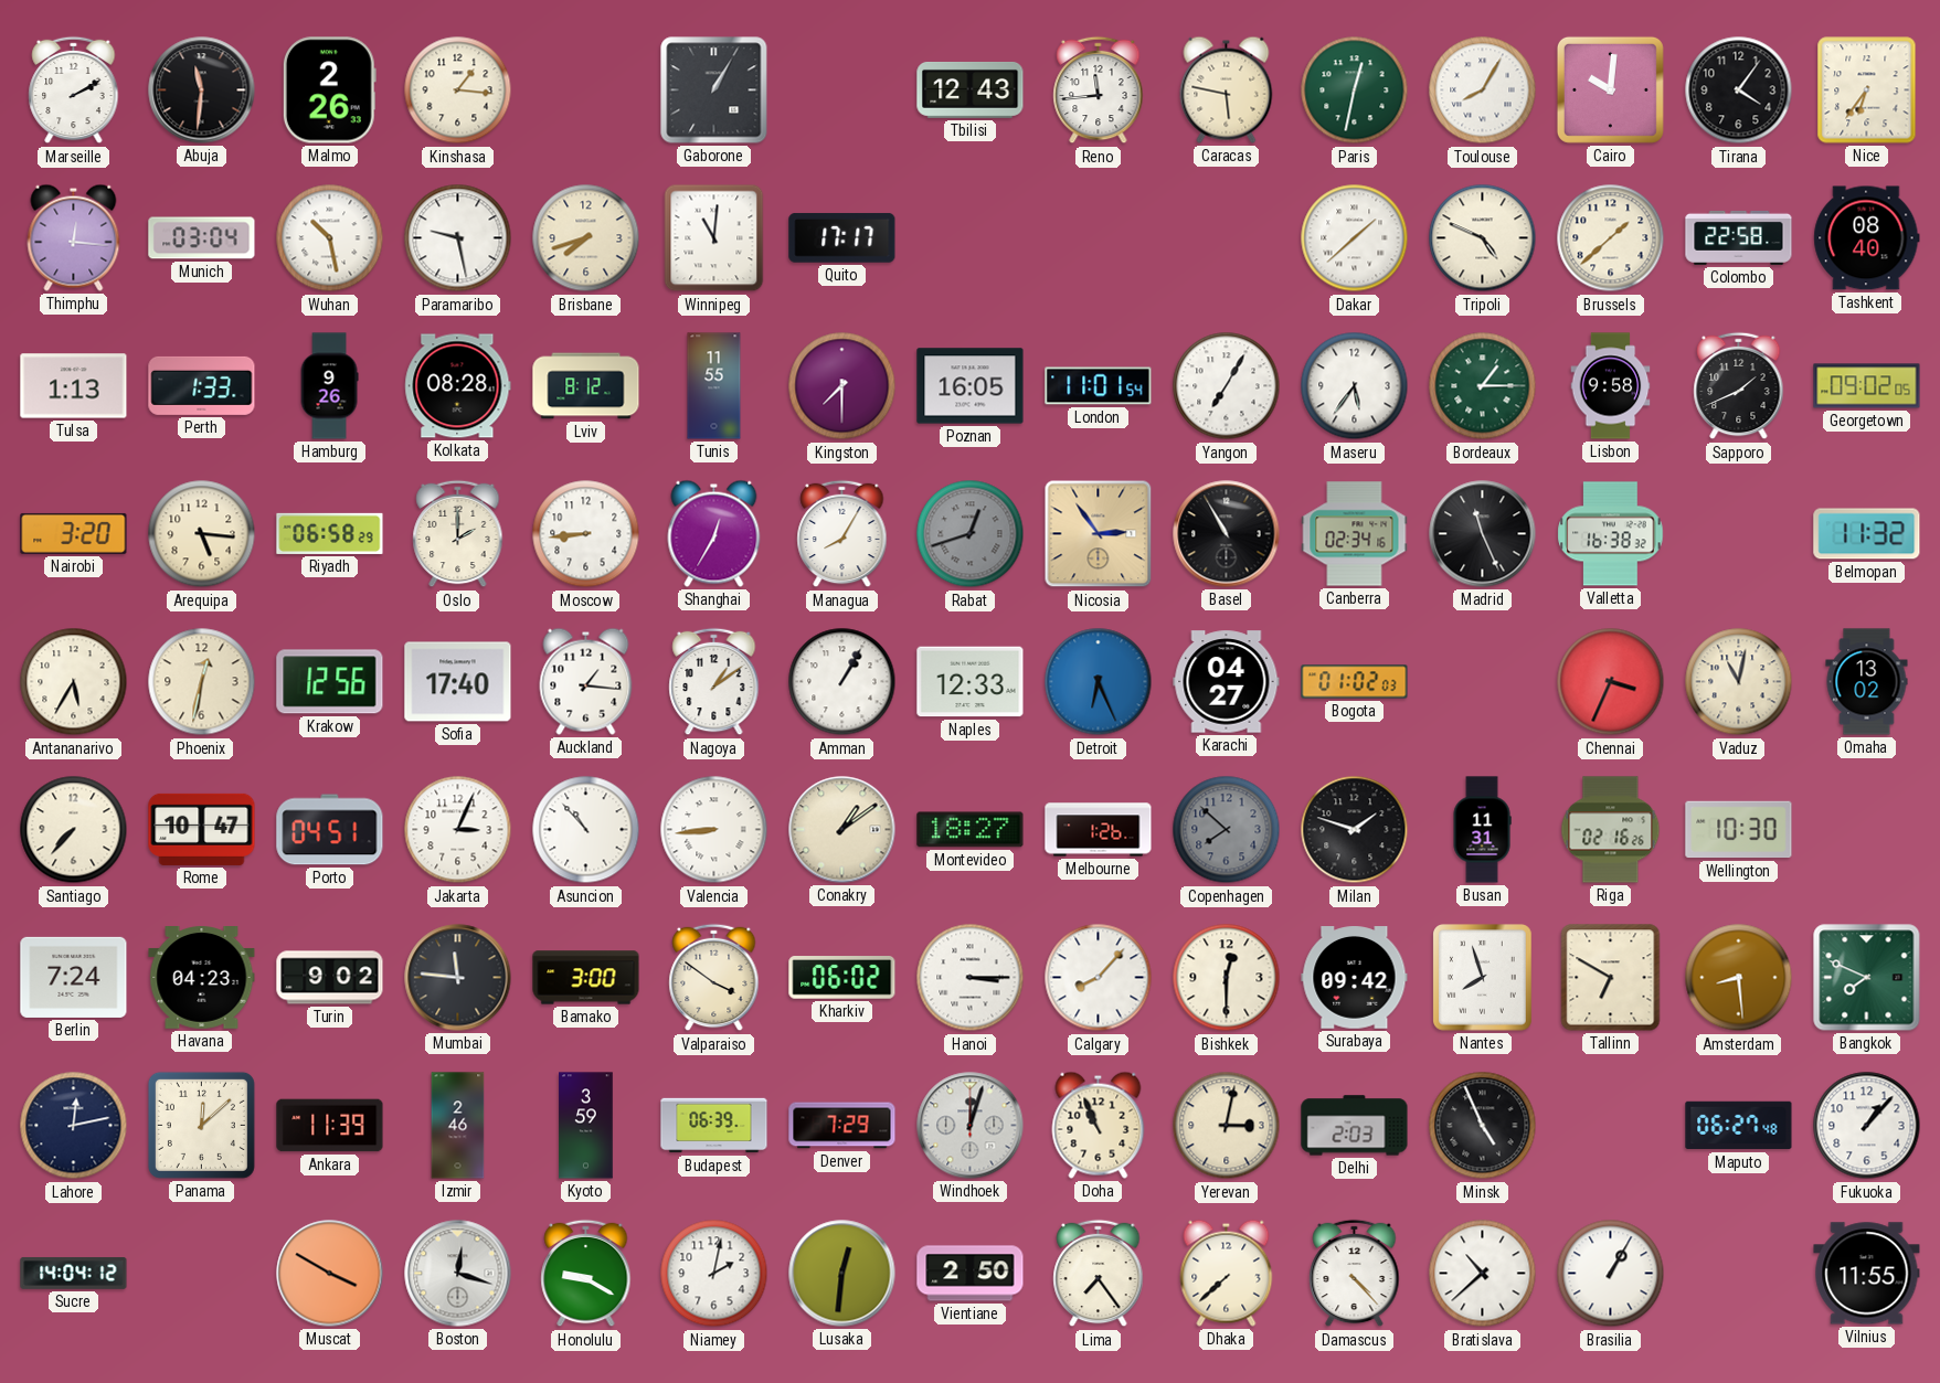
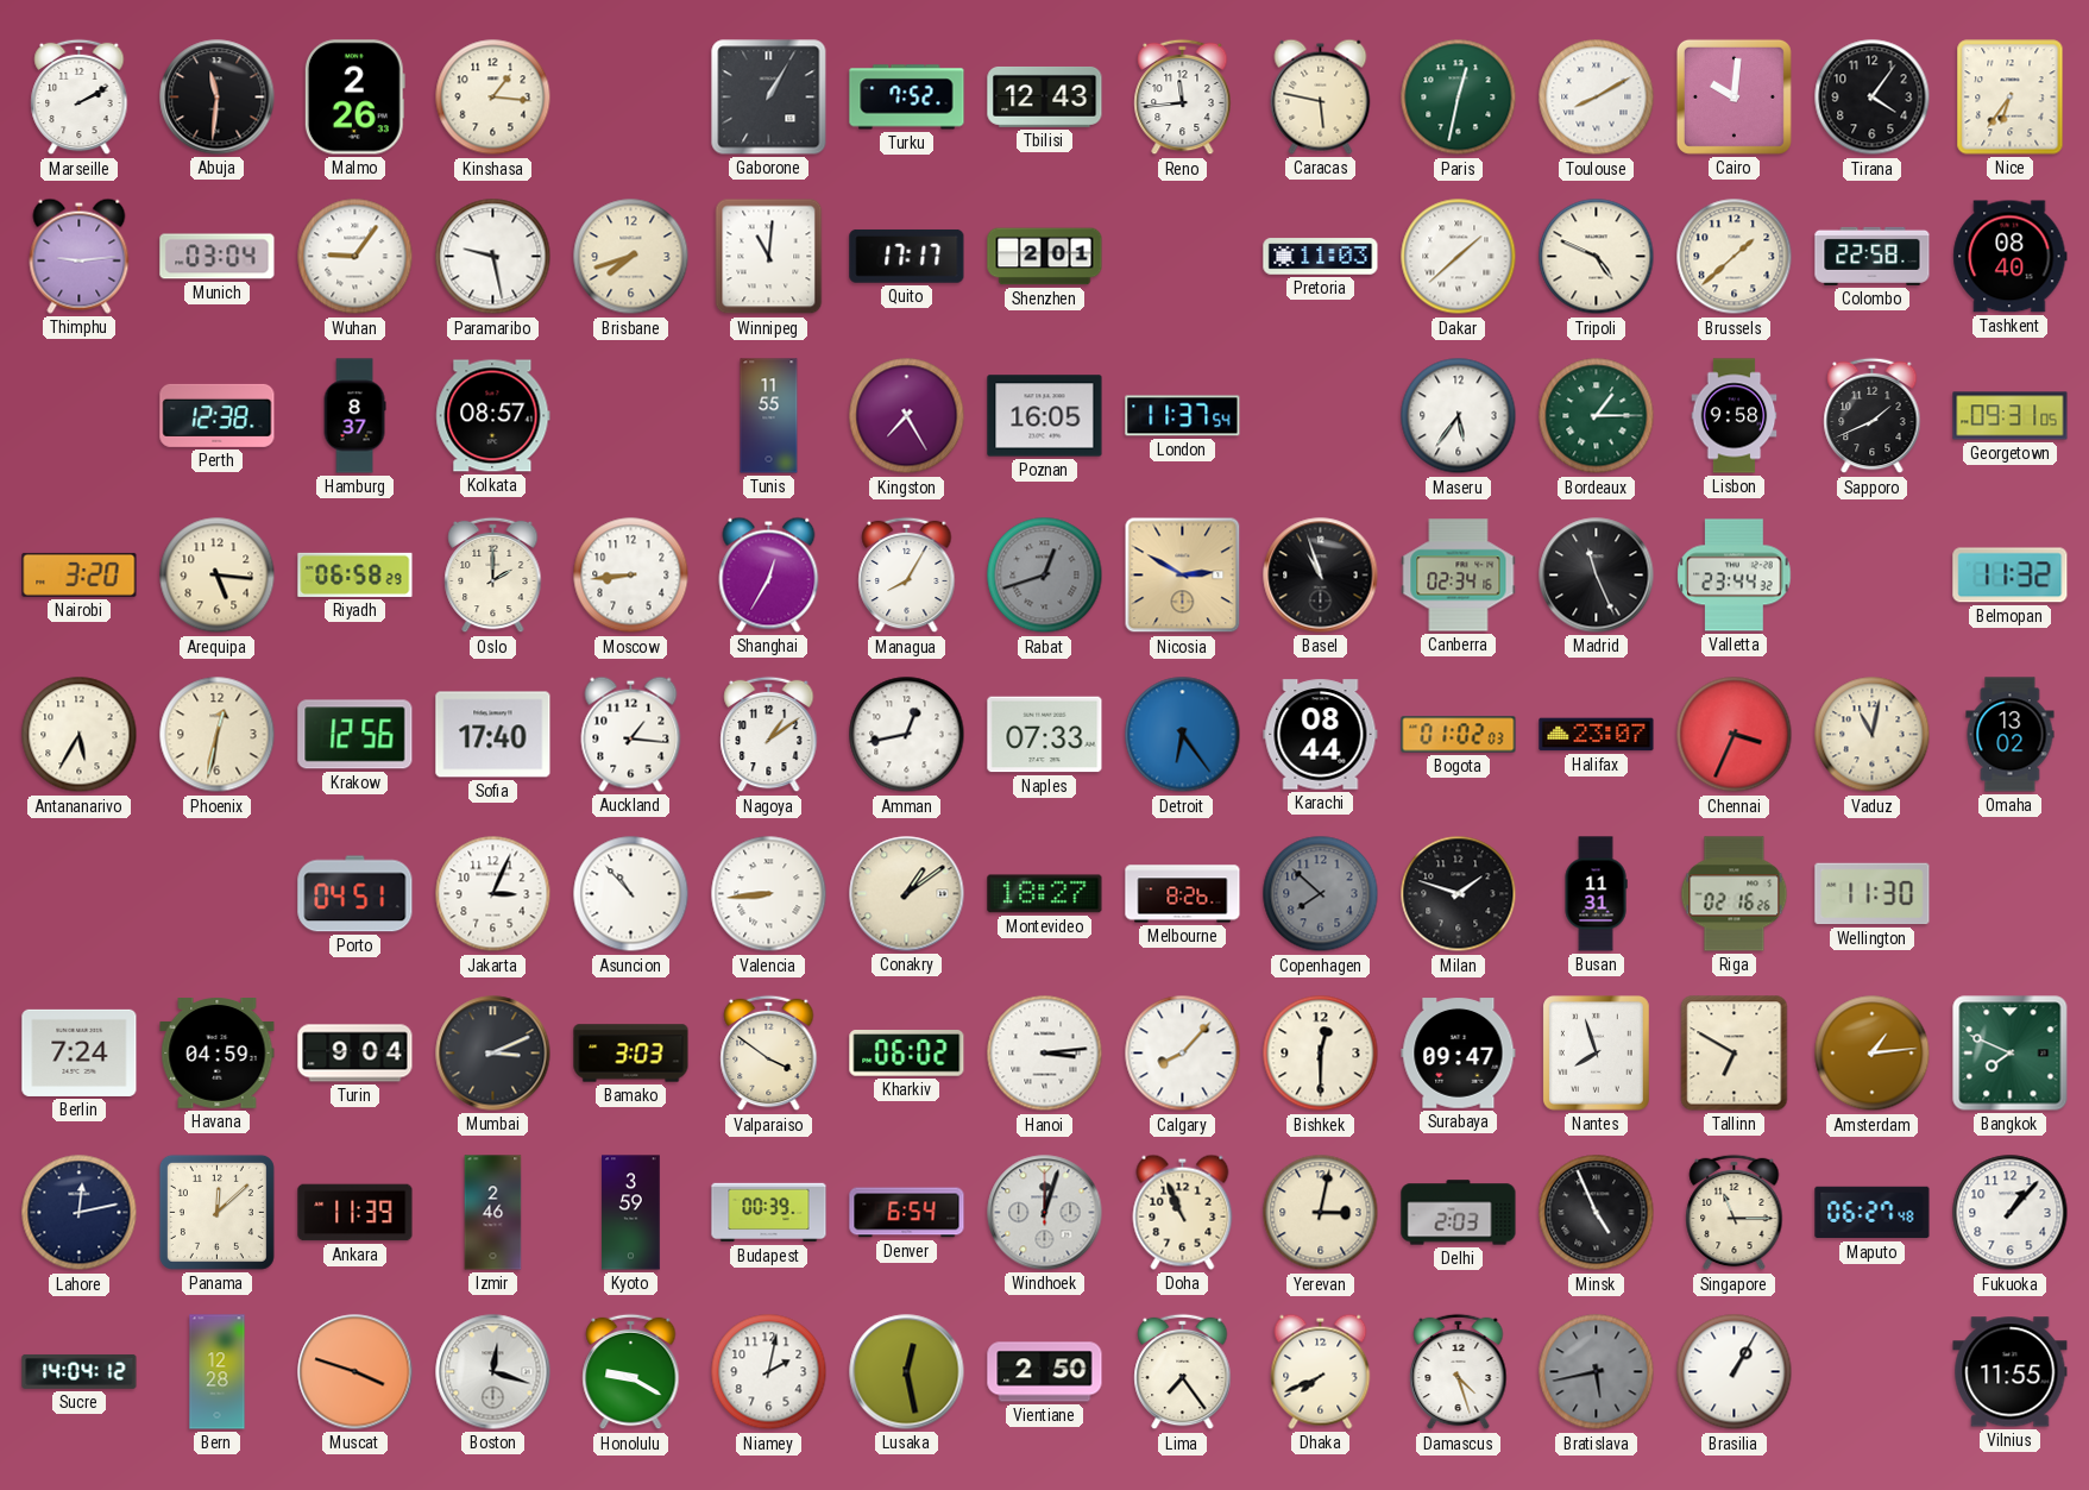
Turku: none -> 7:52 (907, 98)
Toulouse: 8:05 -> 8:10 (1597, 98)
Thimphu: 12:16 -> 9:14 (80, 256)
Wuhan: 10:28 -> 9:06 (355, 257)
Shenzhen: none -> 2:01 (1045, 257)
Pretoria: none -> 11:03 (1321, 257)
Tulsa: 1:13 -> none (74, 386)
Perth: 1:33 -> 12:38 (218, 415)
Hamburg: 9:26 -> 8:37 (354, 416)
Kolkata: 08:28 -> 08:57 (493, 416)
Lviv: 8:12 -> none (586, 386)
Kingston: 7:30 -> 7:25 (907, 416)
London: 11:01 -> 11:37 (1183, 416)
Yangon: 7:05 -> none (1227, 386)
Georgetown: 09:02 -> 09:31 (2011, 416)
Nicosia: 2:54 -> 2:50 (1183, 576)
Basel: 10:55 -> 10:57 (1321, 576)
Valletta: 16:38 -> 23:44 (1735, 576)
Amman: 1:05 -> 12:43 (907, 735)
Naples: 12:33 -> 07:33 (1045, 735)
Detroit: 6:26 -> 6:24 (1183, 735)
Karachi: 04:27 -> 08:44 (1321, 735)
Halifax: none -> 23:07 (1597, 735)
Santiago: 7:37 -> none (74, 830)
Rome: 10:47 -> none (202, 829)
Melbourne: 1:26 -> 8:26 (1183, 894)
Wellington: 10:30 -> 11:30 (1873, 894)
Havana: 04:23 -> 04:59 (218, 1054)
Turin: 9:02 -> 9:04 (355, 1054)
Mumbai: 11:46 -> 3:11 (493, 1054)
Bamako: 3:00 -> 3:03 (631, 1054)
Hanoi: 3:15 -> 3:14 (1045, 1054)
Surabaya: 09:42 -> 09:47 (1459, 1054)
Amsterdam: 8:29 -> 1:14 (1873, 1054)
Budapest: 06:39 -> 00:39 (769, 1213)
Denver: 7:29 -> 6:54 (907, 1213)
Singapore: none -> 11:15 (1735, 1213)
Bern: none -> 12:28 (218, 1372)
Muscat: 3:50 -> 3:48 (355, 1372)
Lusaka: 12:31 -> 12:28 (907, 1372)
Dhaka: 7:38 -> 7:41 (1321, 1371)
Damascus: 4:23 -> 4:27 (1459, 1372)
Bratislava: 10:38 -> 5:43 (1597, 1372)
Bratislava dial: white -> grey (1597, 1372)
